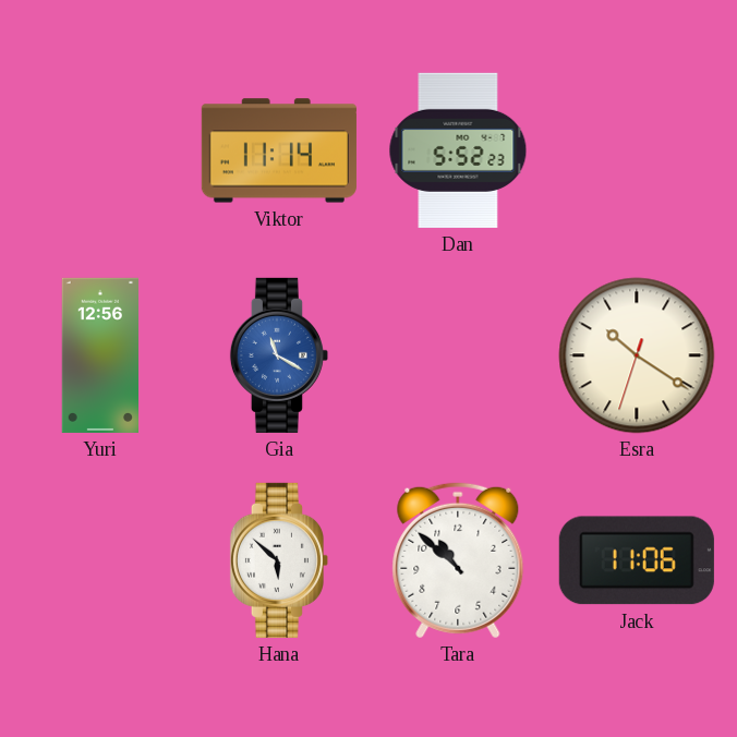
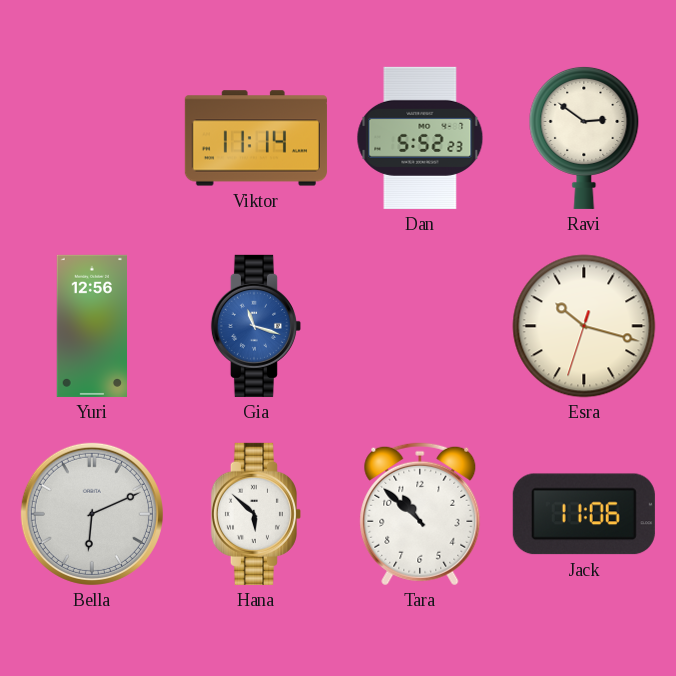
Ravi: none -> 2:51 (584, 137)
Gia: 11:20 -> 11:18 (256, 326)
Esra: 10:20 -> 10:17 (584, 326)
Bella: none -> 6:11 (92, 514)
